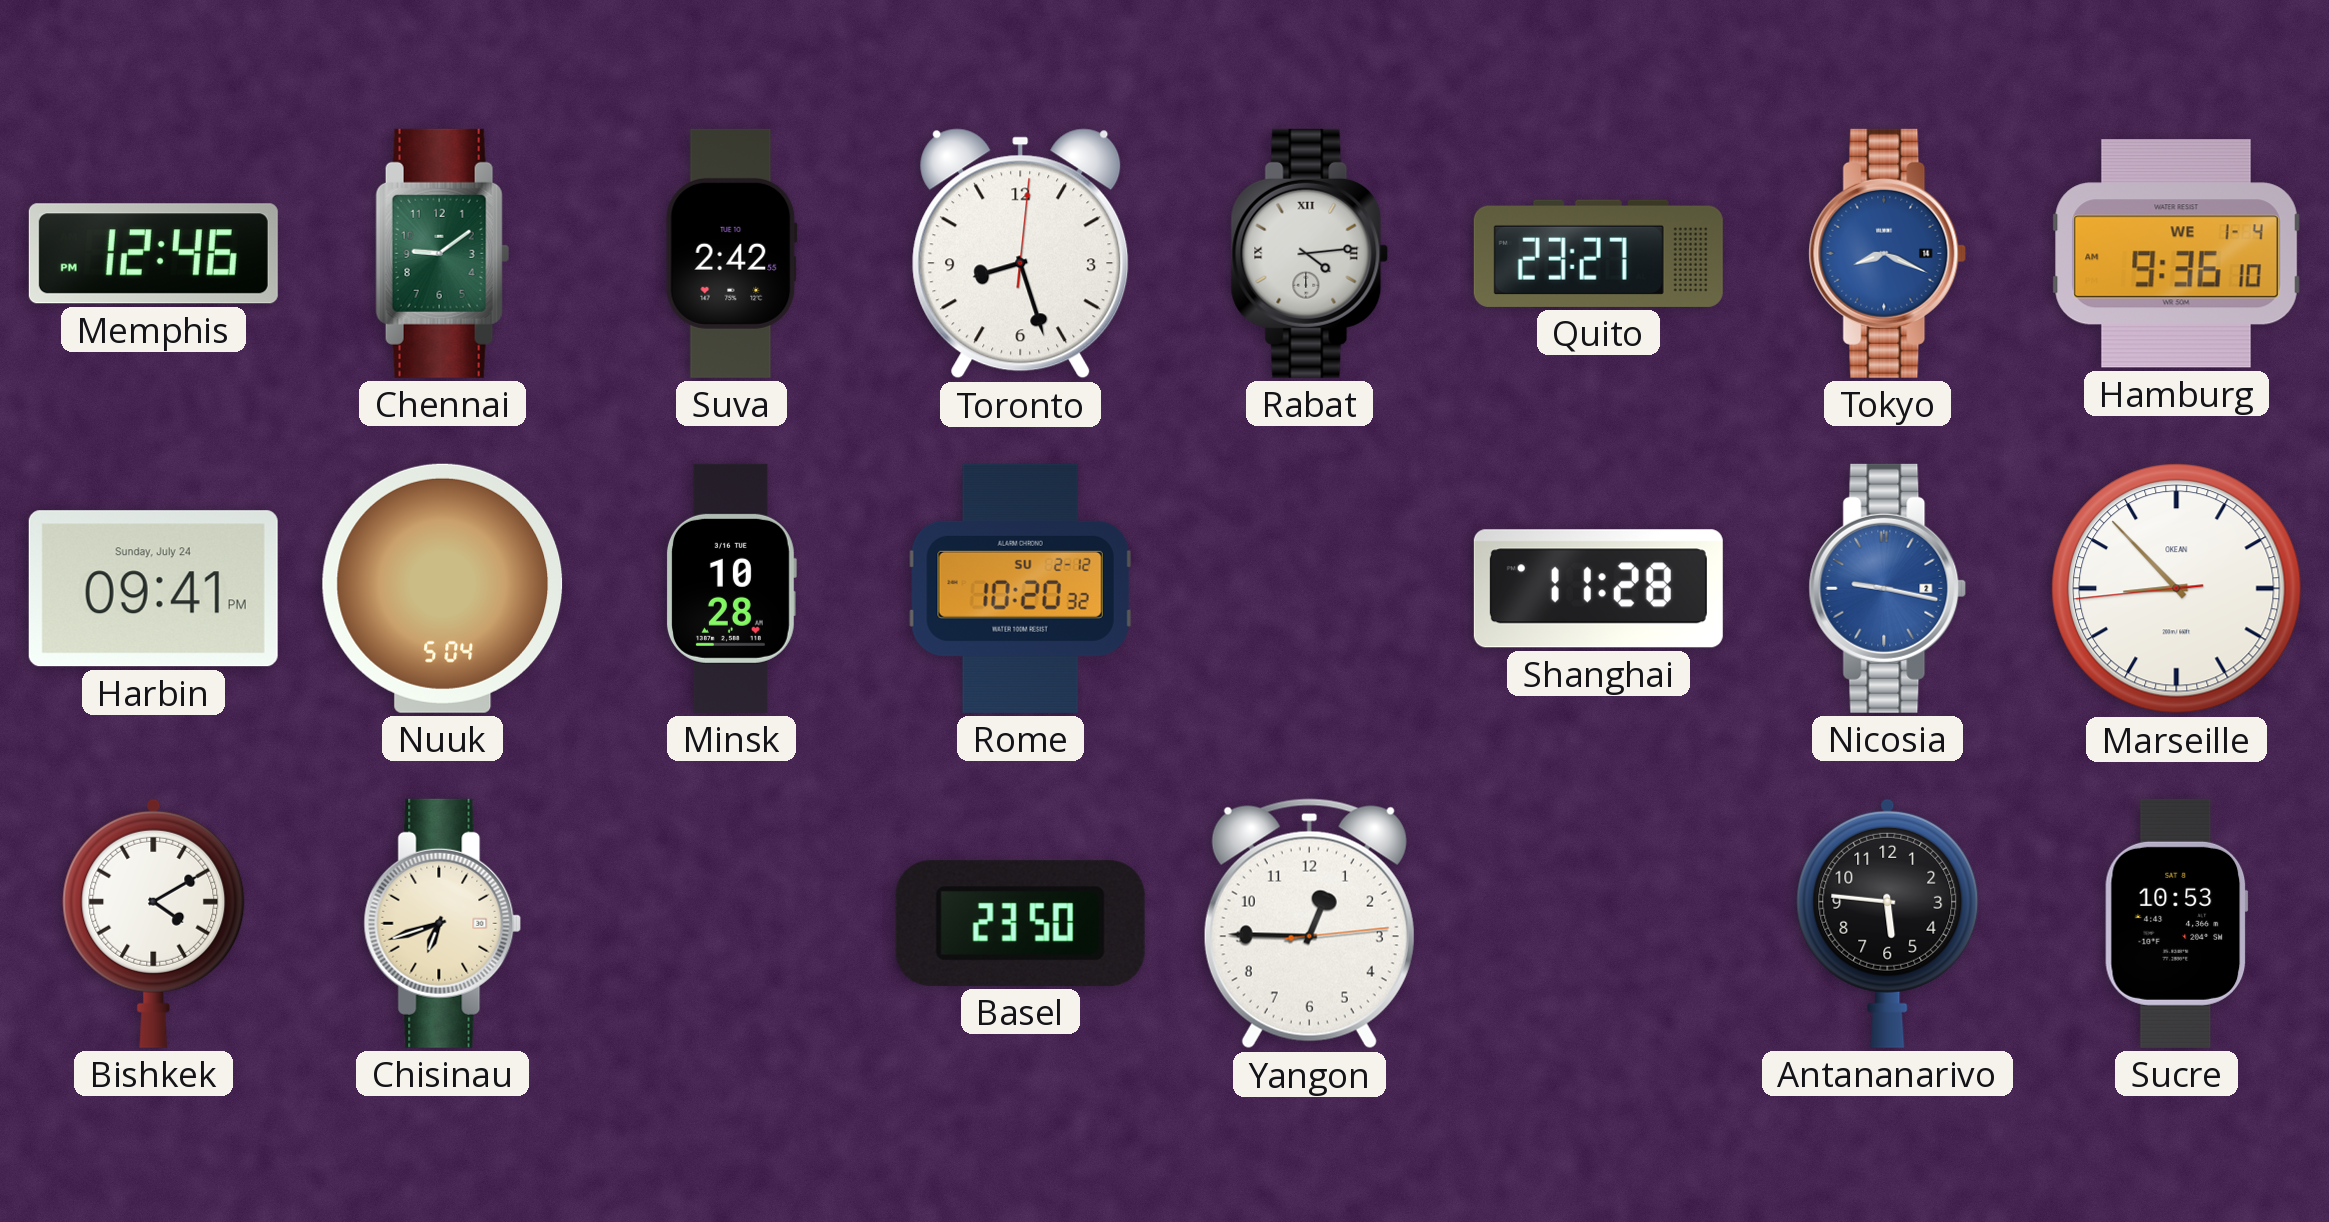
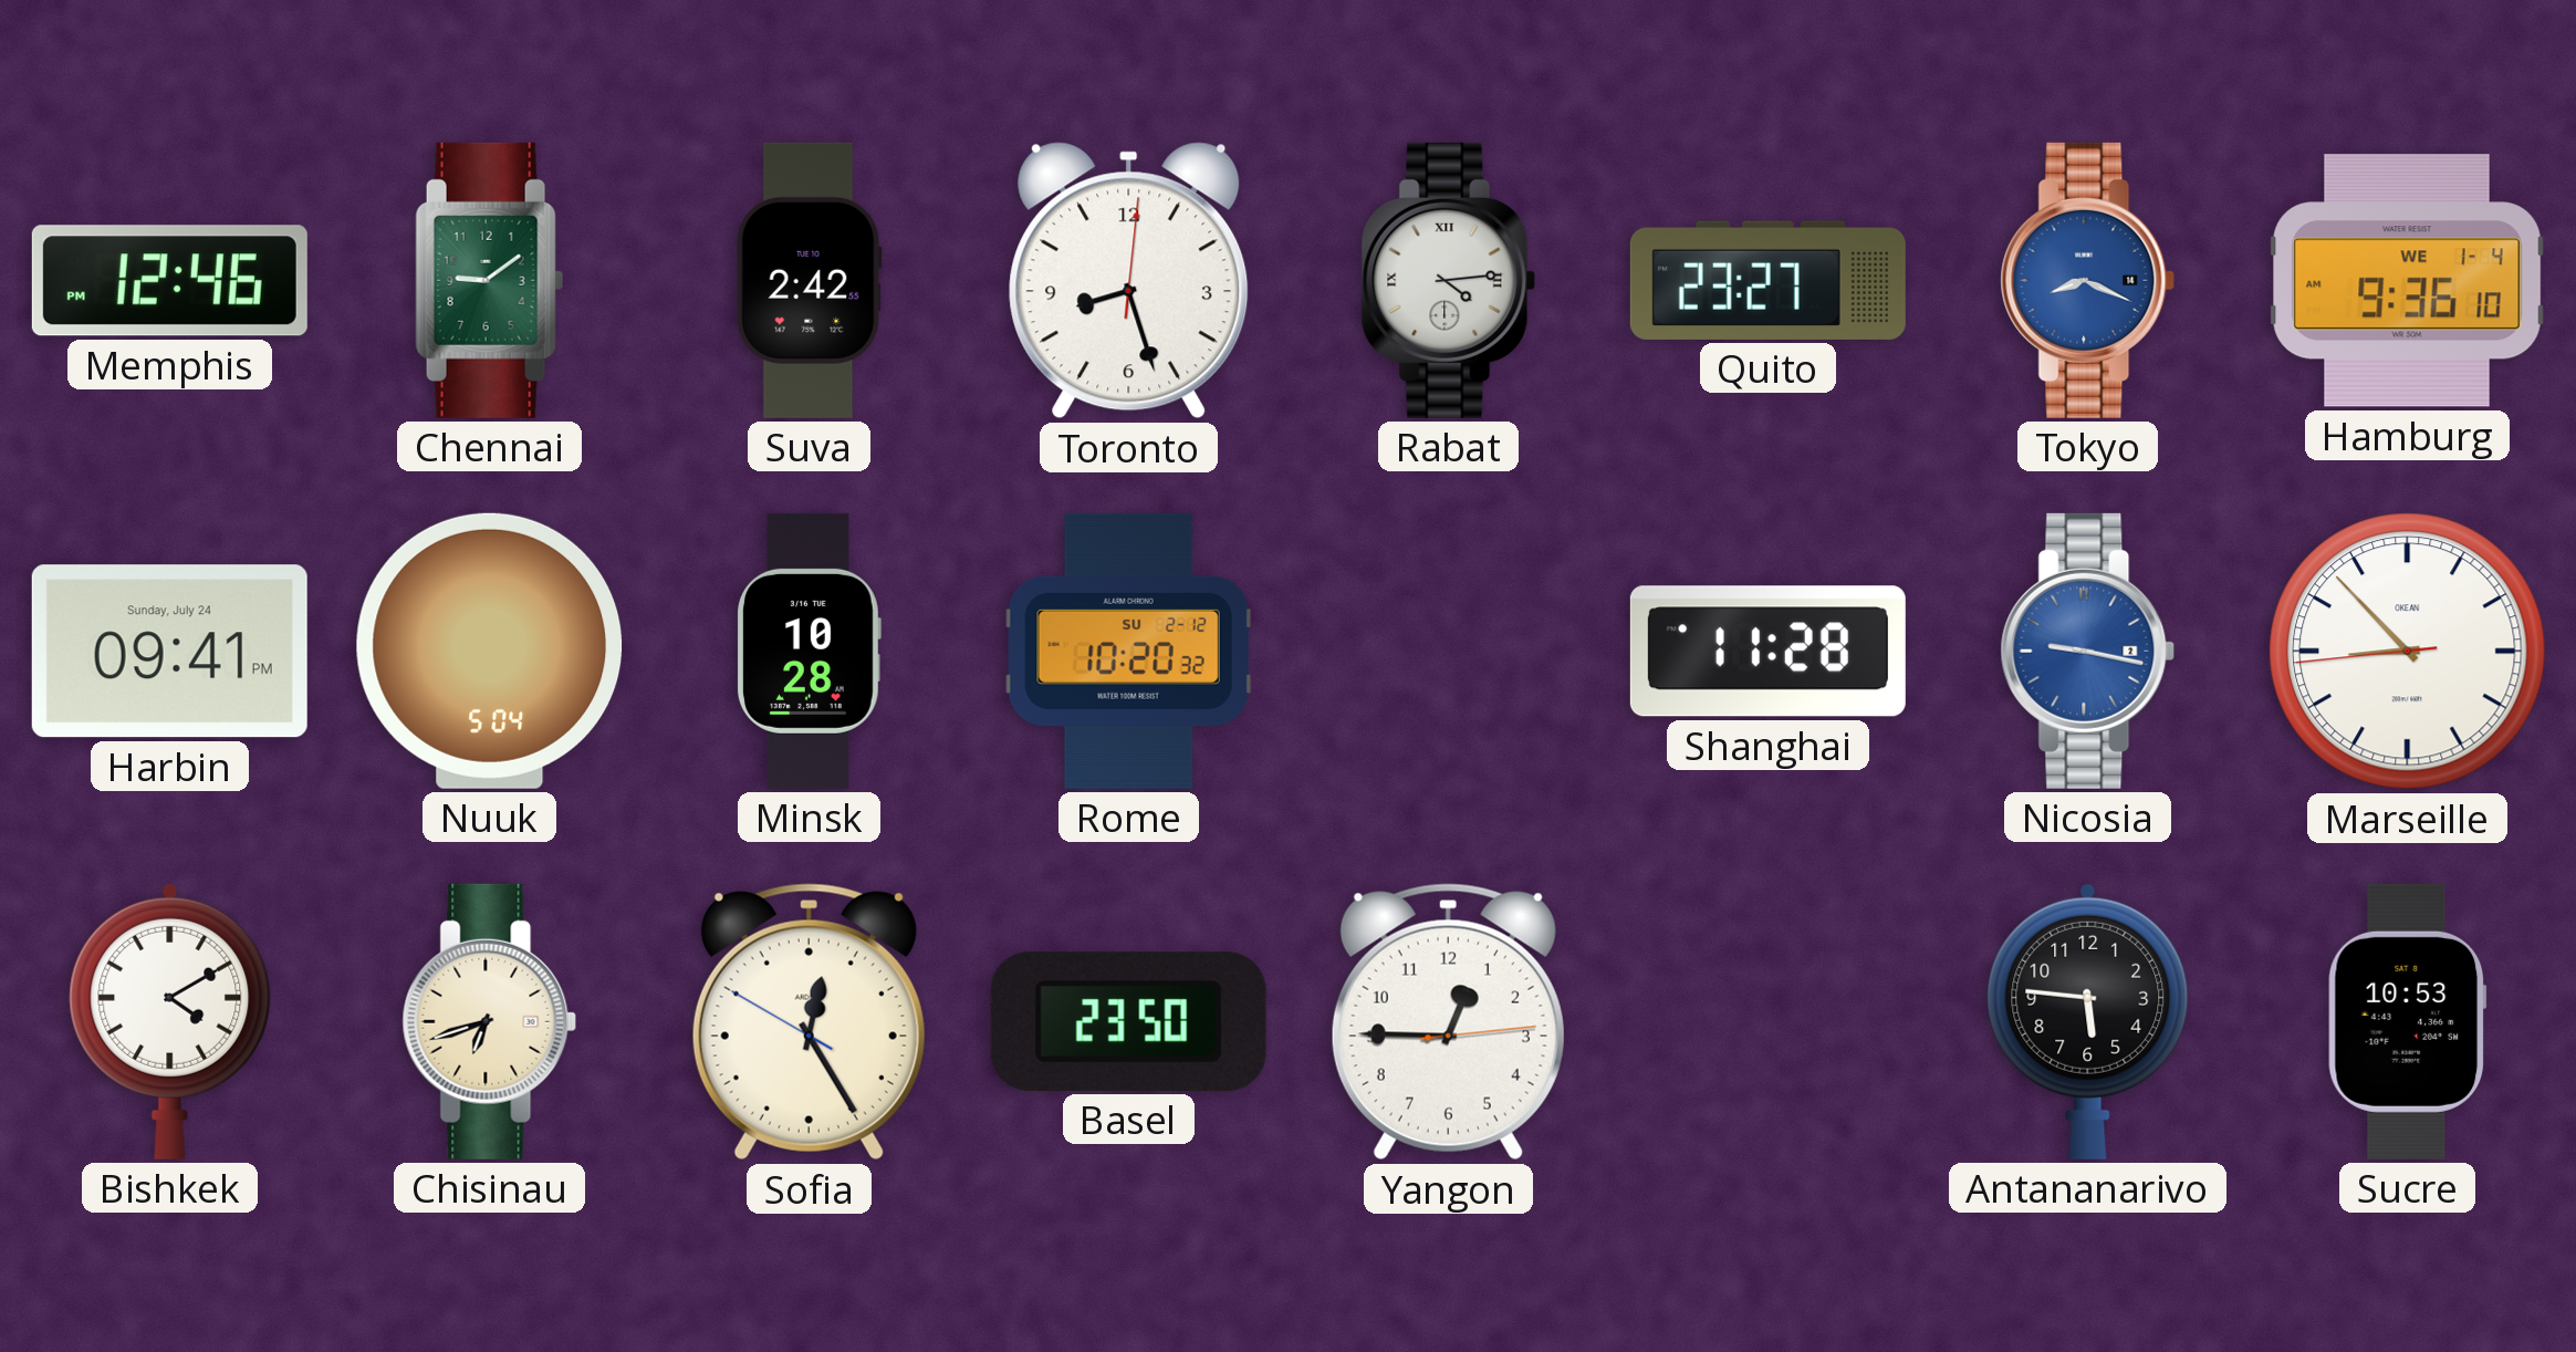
Sofia: none -> 12:24 (809, 1022)
